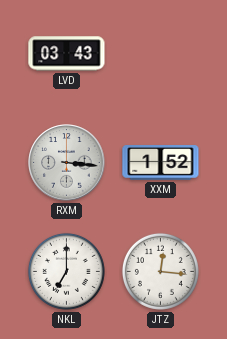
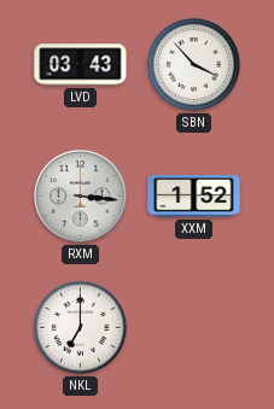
SBN: none -> 3:53 (193, 64)
JTZ: 12:16 -> none (160, 271)
